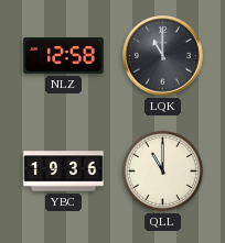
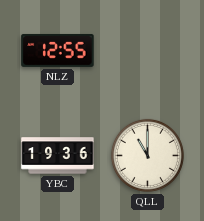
NLZ: 12:58 -> 12:55 (58, 50)
LQK: 11:00 -> none (163, 56)
